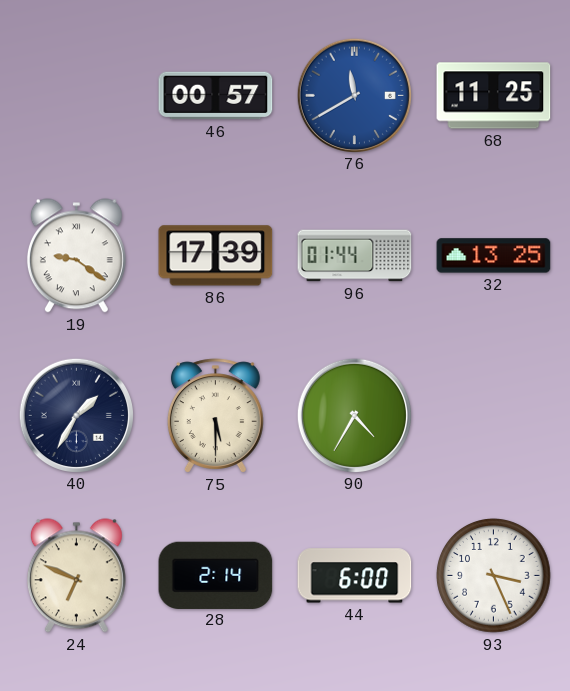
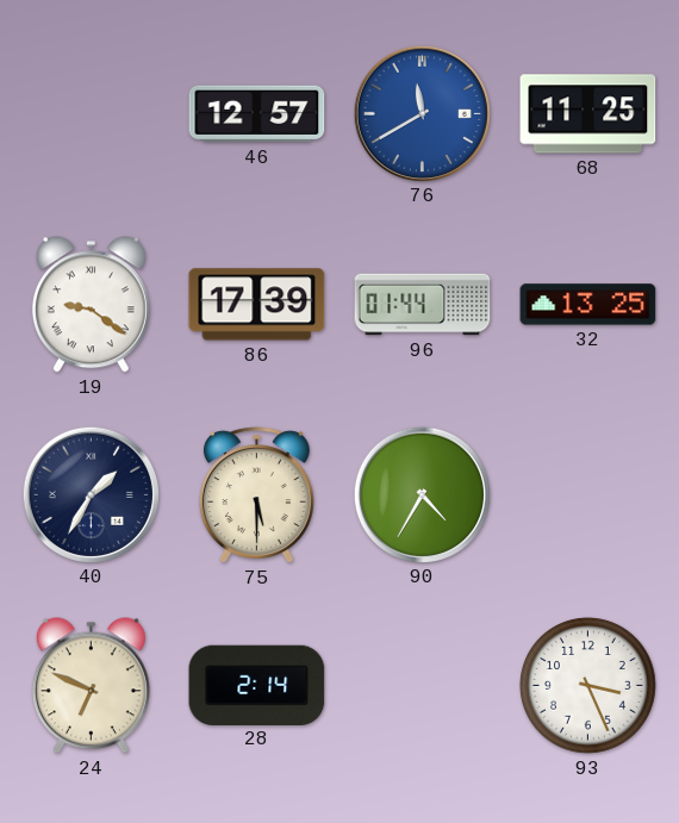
46: 00:57 -> 12:57 (257, 114)
44: 6:00 -> none (355, 576)
